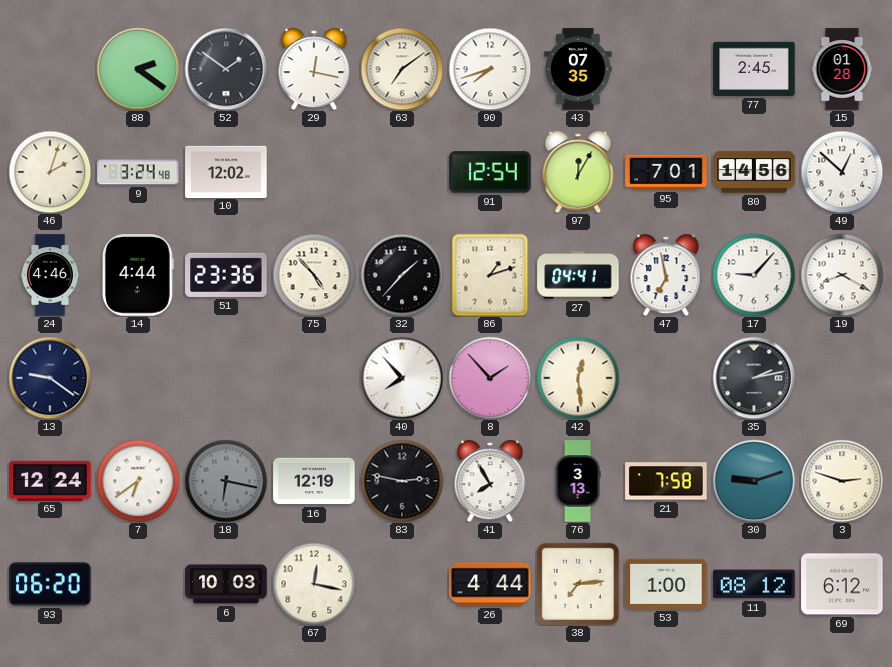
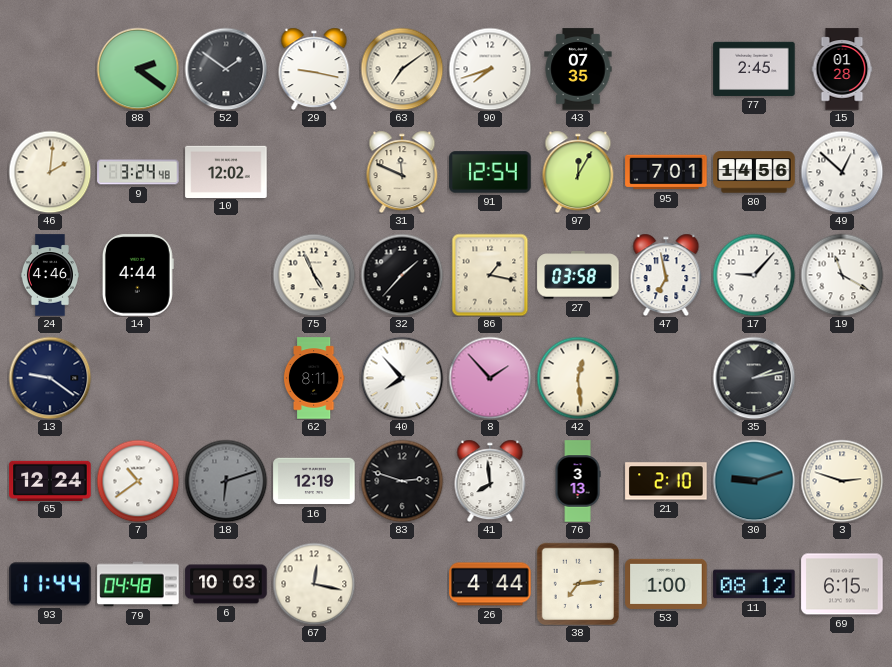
29: 12:17 -> 9:17 (314, 69)
46: 2:03 -> 2:01 (50, 172)
31: none -> 11:49 (402, 172)
51: 23:36 -> none (226, 275)
75: 4:53 -> 4:56 (314, 275)
86: 1:12 -> 1:17 (490, 275)
27: 04:41 -> 03:58 (578, 275)
19: 8:20 -> 11:20 (842, 275)
62: none -> 8:11 (314, 378)
7: 6:39 -> 10:39 (138, 481)
18: 6:17 -> 6:12 (226, 481)
83: 2:47 -> 2:48 (402, 481)
41: 7:55 -> 7:59 (490, 481)
21: 7:58 -> 2:10 (666, 481)
93: 06:20 -> 11:44 (50, 584)
79: none -> 04:48 (138, 584)
69: 6:12 -> 6:15 (842, 584)
